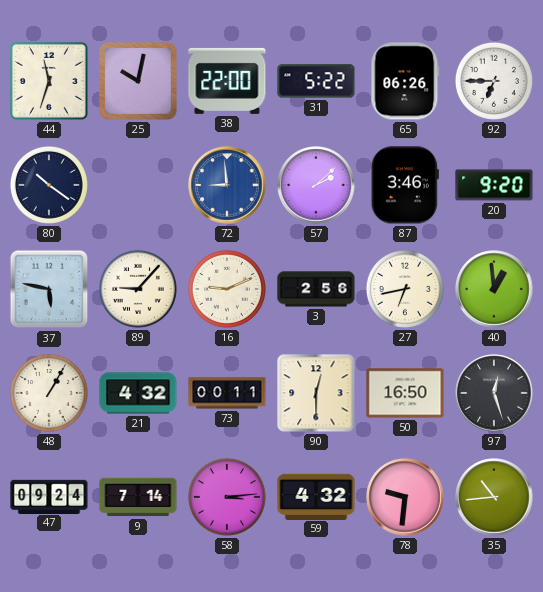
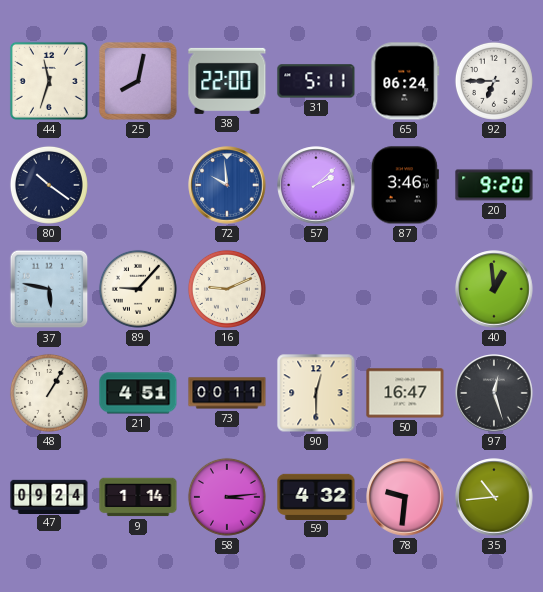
25: 10:02 -> 8:02 (138, 81)
31: 5:22 -> 5:11 (316, 81)
65: 06:26 -> 06:24 (405, 81)
72: 8:59 -> 9:59 (227, 185)
3: 2:56 -> none (316, 289)
27: 6:43 -> none (405, 289)
21: 4:32 -> 4:51 (138, 393)
50: 16:50 -> 16:47 (405, 393)
9: 7:14 -> 1:14 (138, 497)
